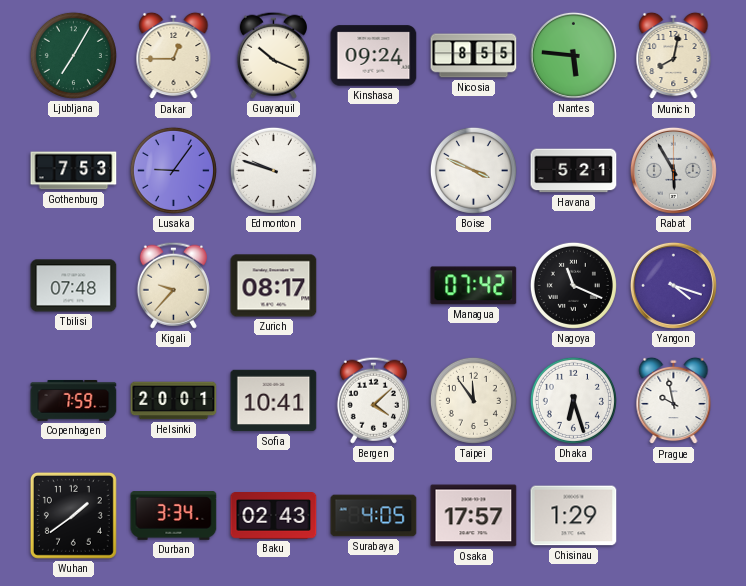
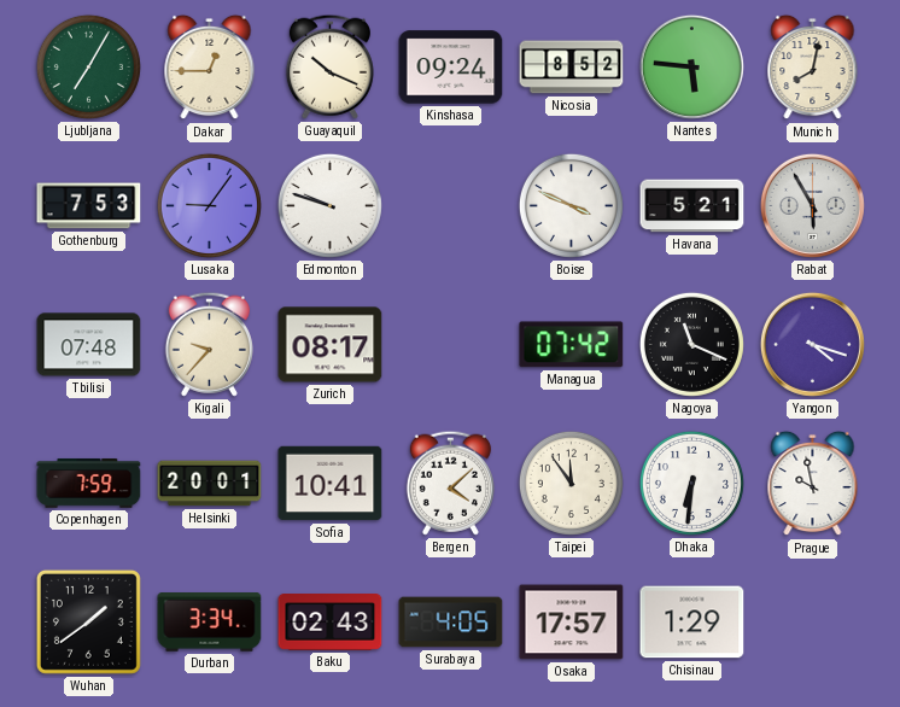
Nicosia: 8:55 -> 8:52 (572, 68)
Dhaka: 6:27 -> 6:31 (691, 483)
